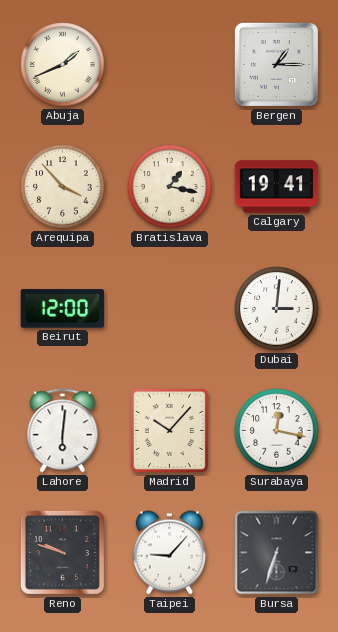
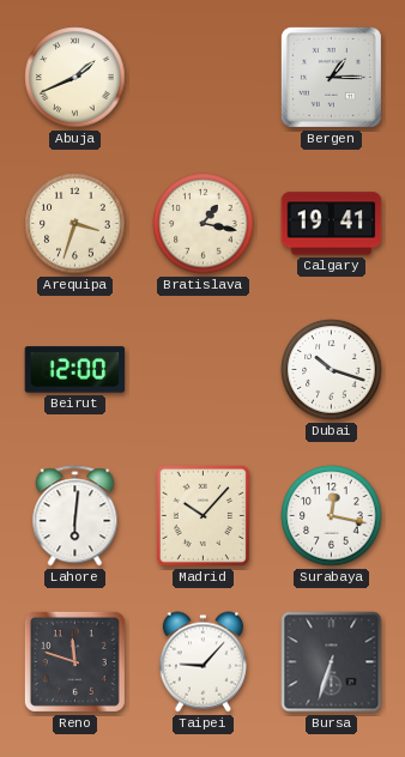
Arequipa: 3:53 -> 3:33 (75, 224)
Dubai: 3:01 -> 10:18 (332, 370)
Reno: 9:48 -> 11:48 (74, 661)
